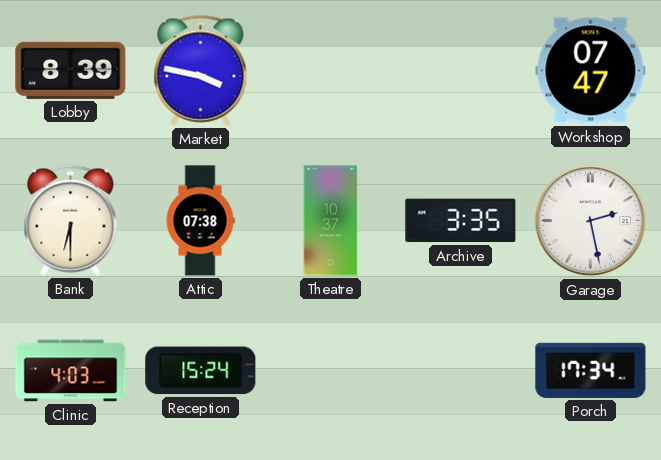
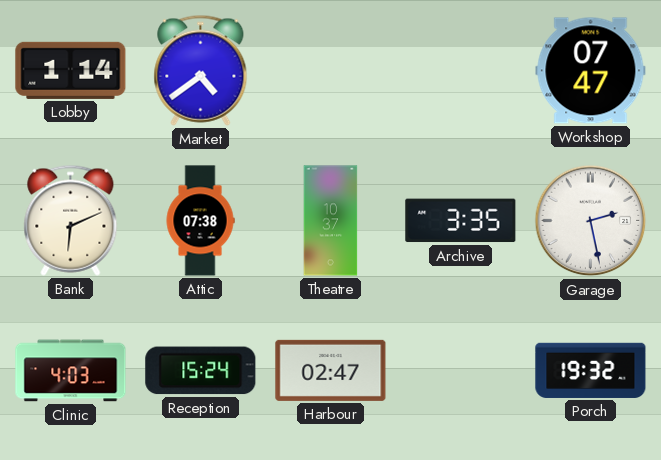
Lobby: 8:39 -> 1:14 (71, 70)
Market: 3:47 -> 4:39 (201, 70)
Bank: 6:30 -> 6:11 (71, 220)
Harbour: none -> 02:47 (331, 370)
Porch: 17:34 -> 19:32 (591, 370)
